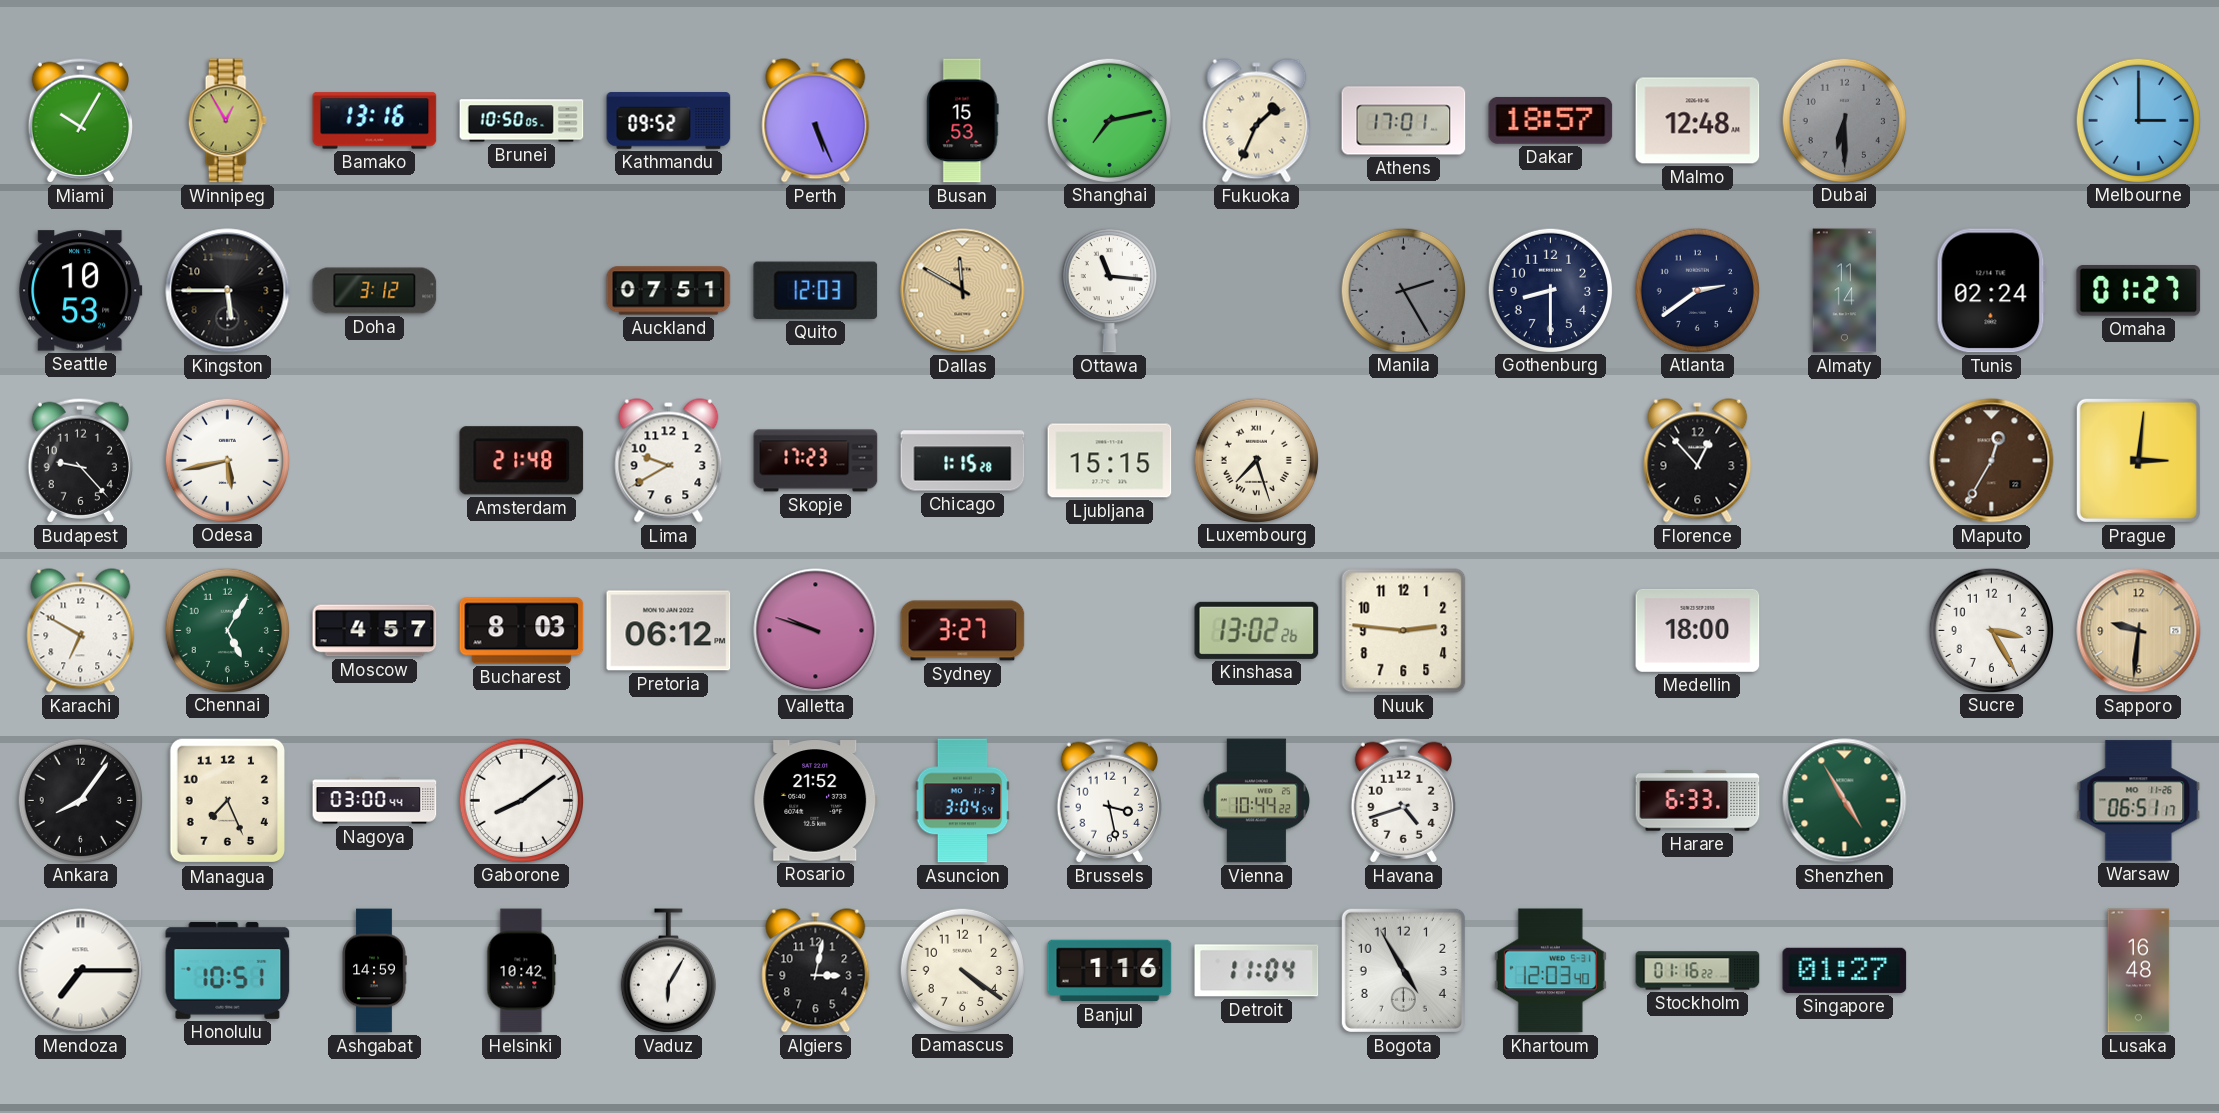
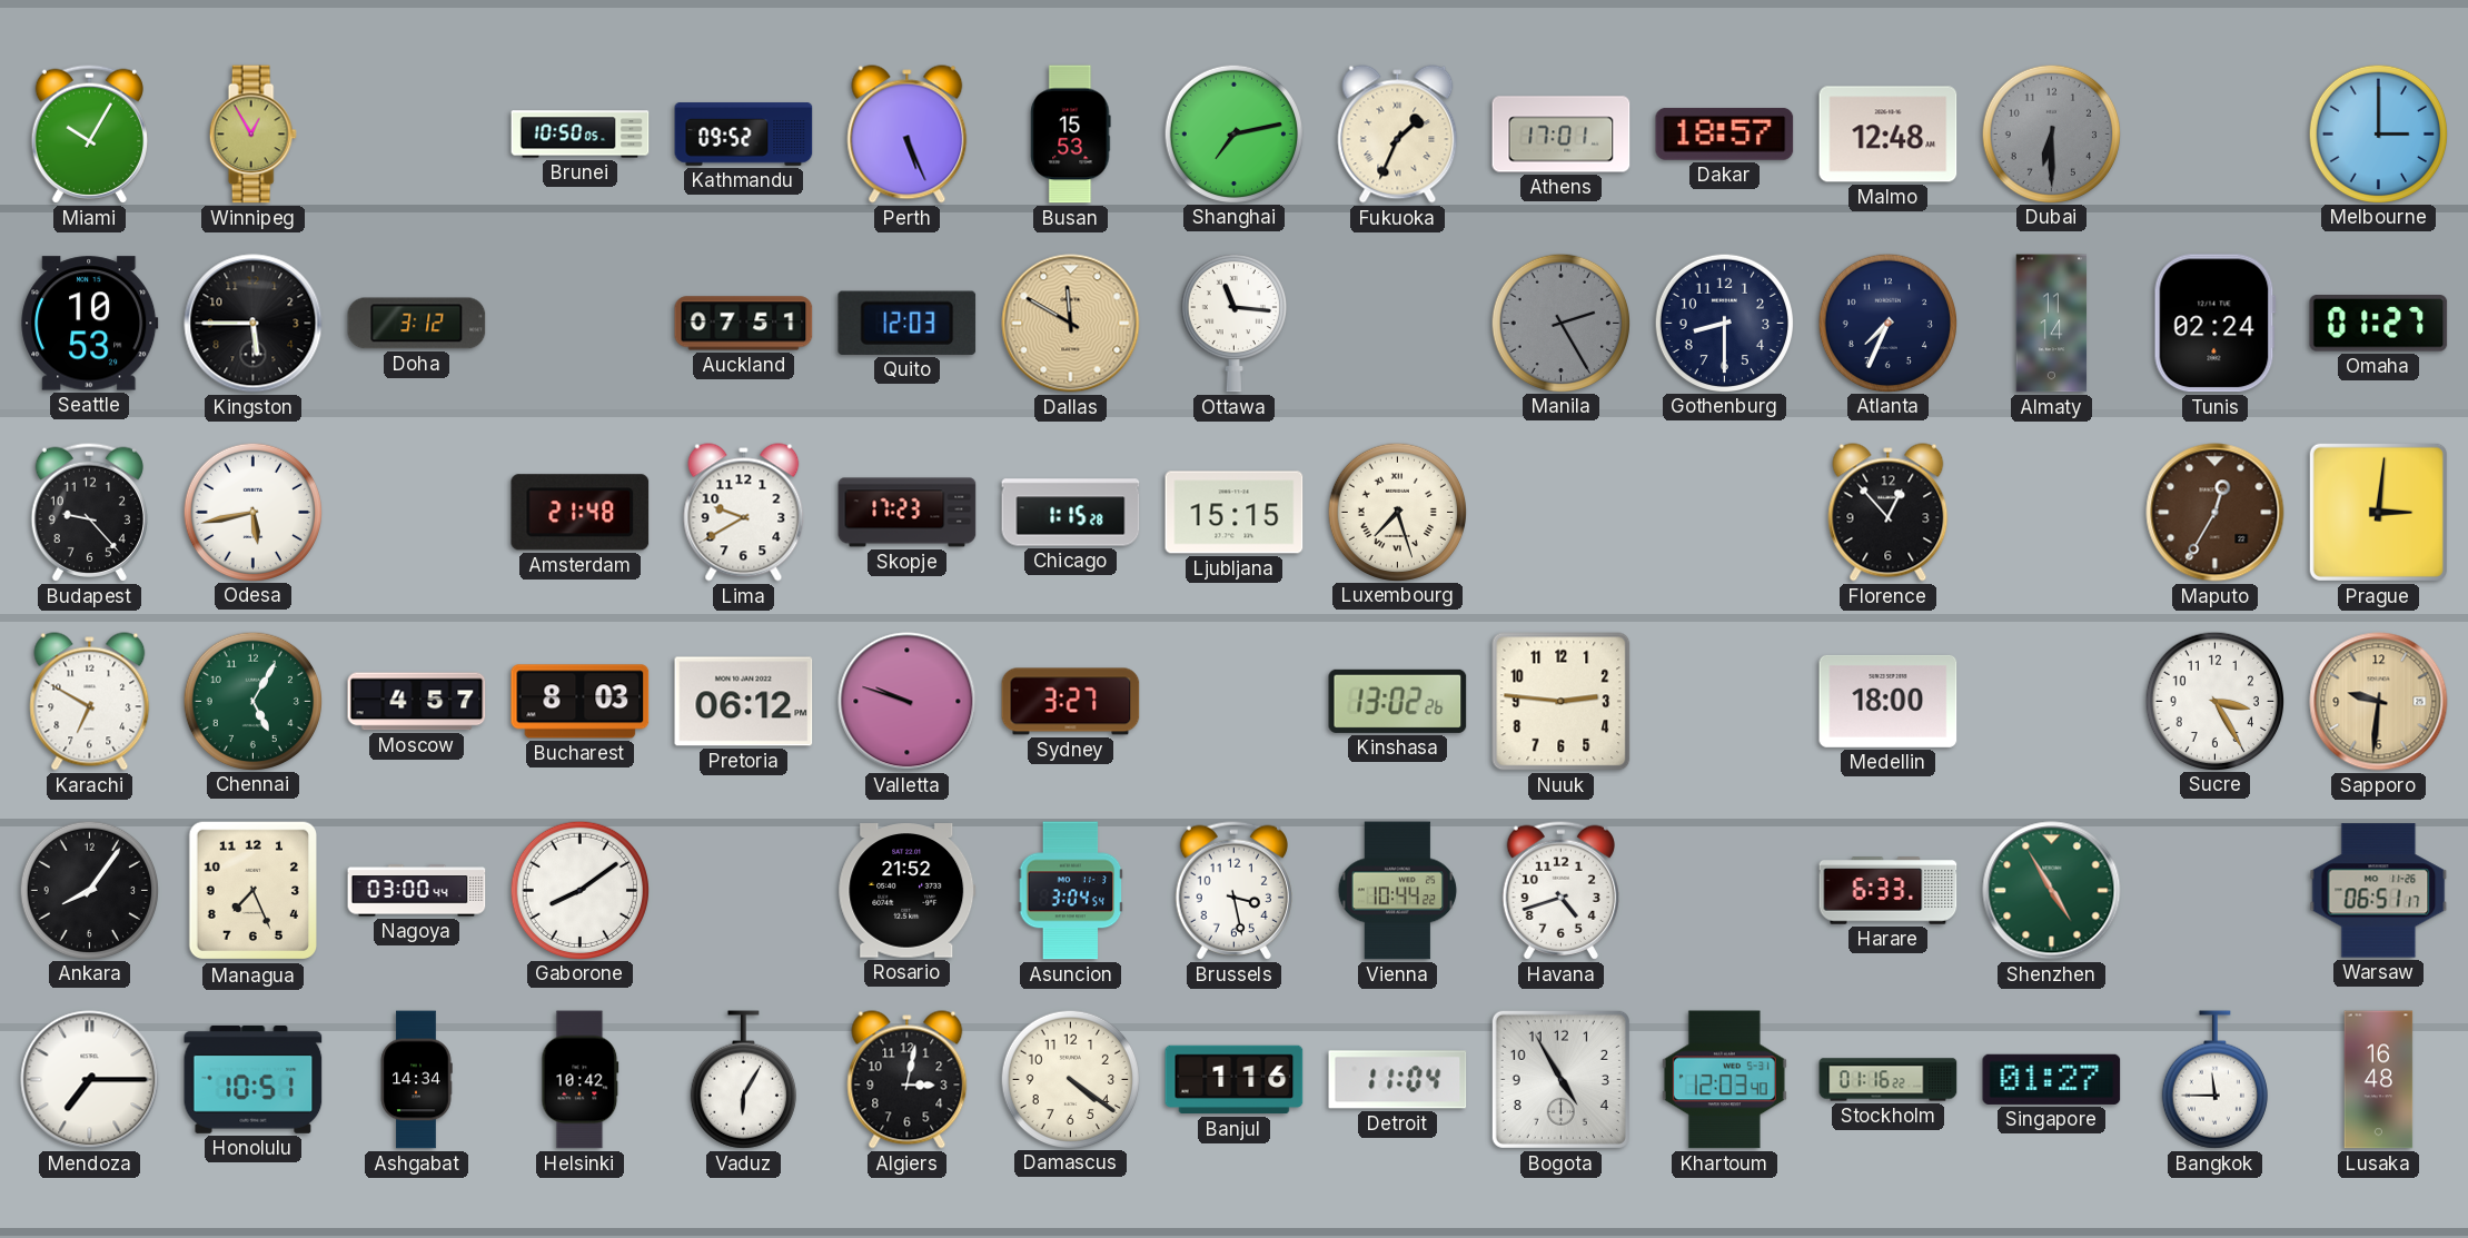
Bamako: 13:16 -> none (375, 121)
Atlanta: 2:39 -> 7:34 (1887, 323)
Ashgabat: 14:59 -> 14:34 (416, 1080)
Bangkok: none -> 11:45 (2214, 1080)
